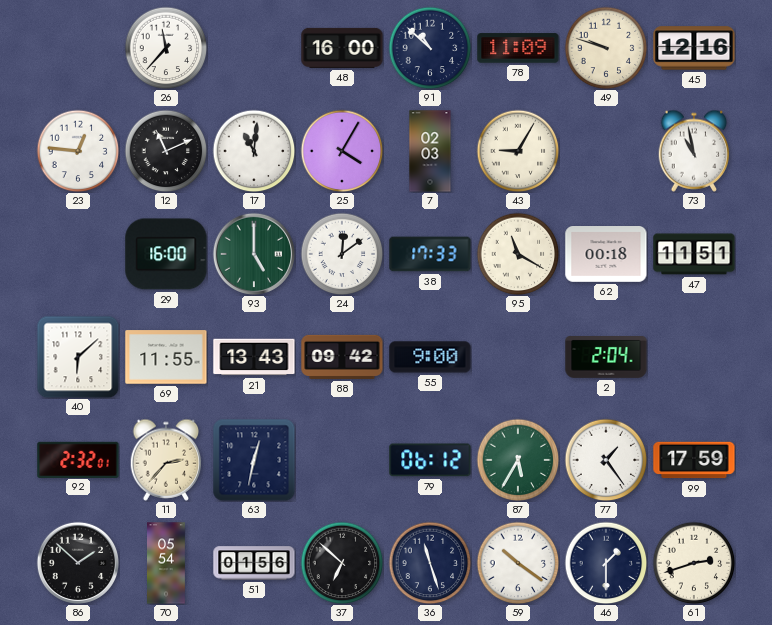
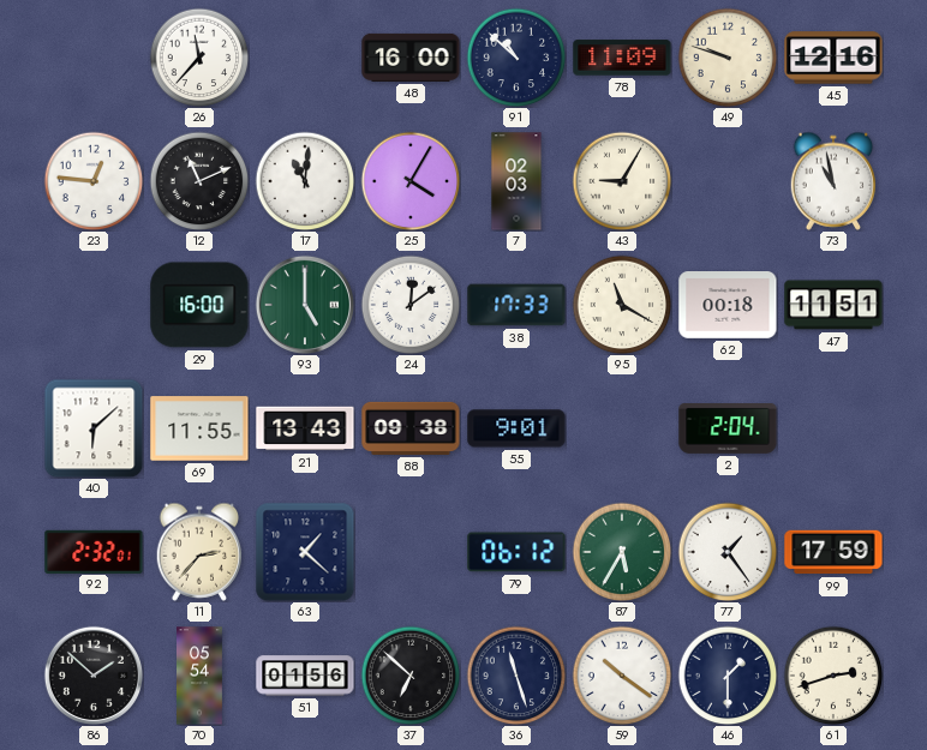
88: 09:42 -> 09:38 (411, 428)
55: 9:00 -> 9:01 (516, 428)
63: 12:32 -> 1:22 (305, 552)
